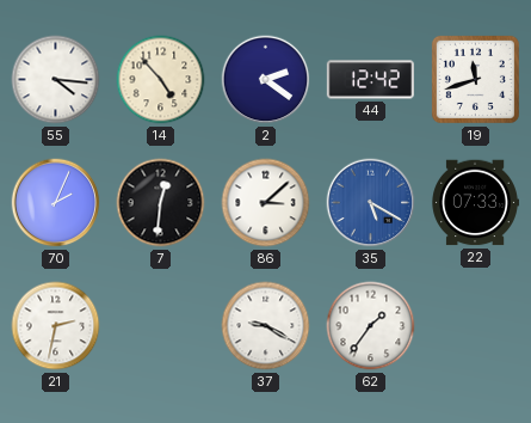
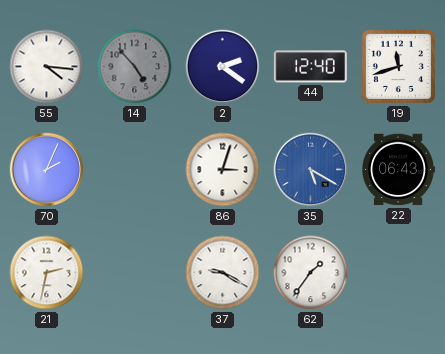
14 dial: cream -> grey (135, 67)
44: 12:42 -> 12:40 (310, 67)
7: 12:31 -> none (161, 203)
86: 3:08 -> 3:03 (223, 170)
22: 07:33 -> 06:43 (398, 170)
